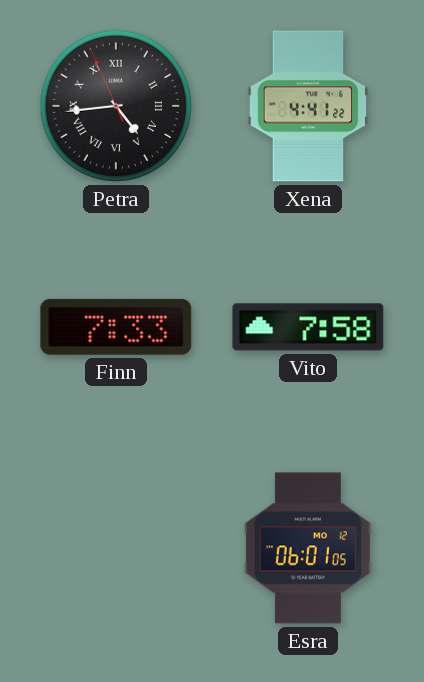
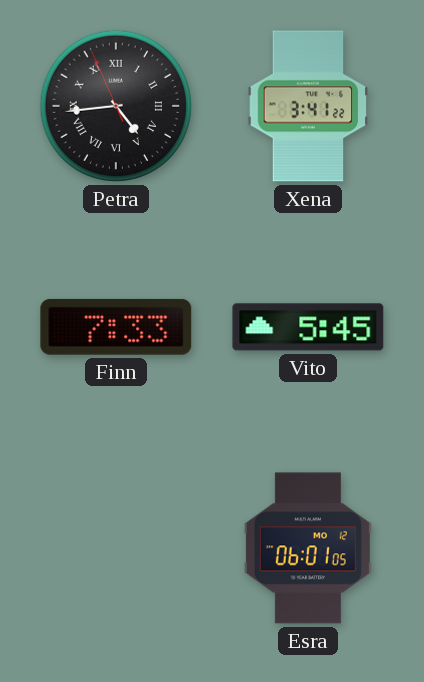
Xena: 4:41 -> 3:41 (308, 106)
Vito: 7:58 -> 5:45 (308, 327)
